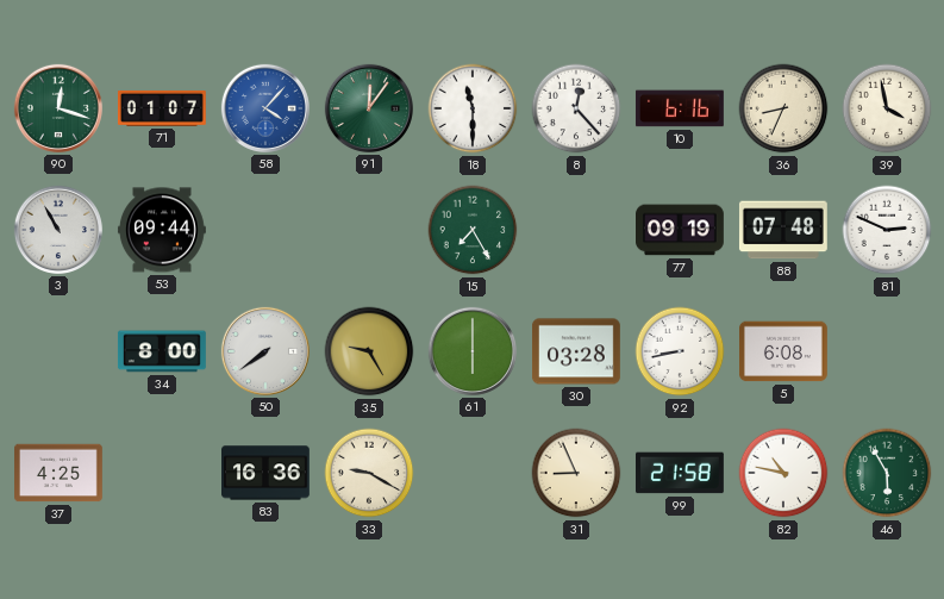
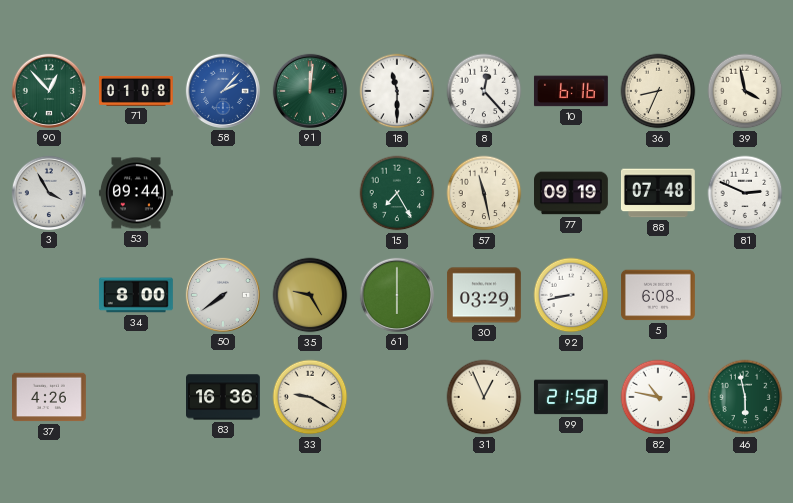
90: 12:18 -> 12:53 (49, 91)
71: 01:07 -> 01:08 (137, 91)
58: 4:07 -> 2:07 (223, 91)
91: 12:06 -> 12:01 (310, 91)
3: 10:55 -> 3:55 (49, 193)
57: none -> 11:28 (484, 193)
30: 03:28 -> 03:29 (485, 295)
37: 4:25 -> 4:26 (50, 397)
31: 8:56 -> 12:56 (484, 397)
46: 5:55 -> 5:58 (745, 397)
